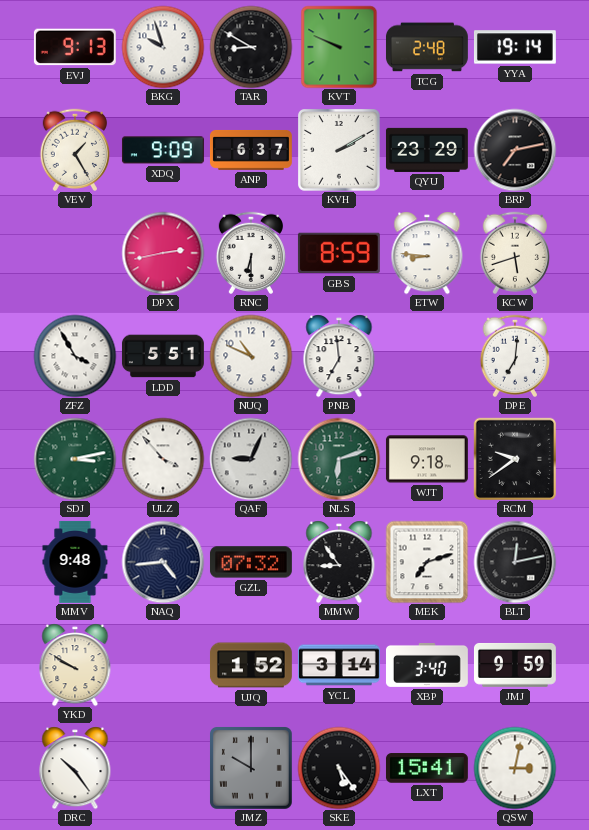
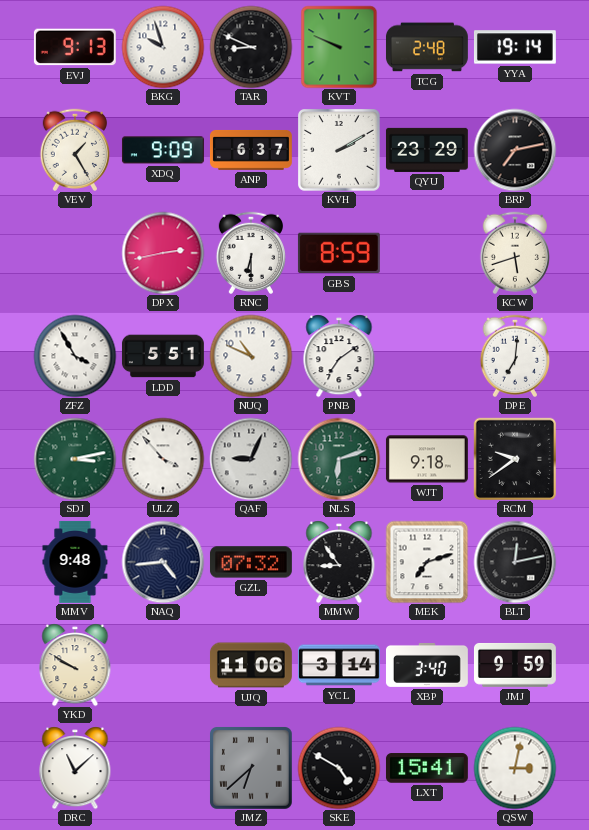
TAR: 8:50 -> 8:49 (251, 47)
ETW: 8:46 -> none (427, 253)
PNB: 6:59 -> 7:09 (339, 356)
UJQ: 1:52 -> 11:06 (251, 665)
DRC: 10:24 -> 11:08 (75, 768)
JMZ: 10:00 -> 6:38 (251, 768)
SKE: 5:24 -> 4:50 (339, 768)
